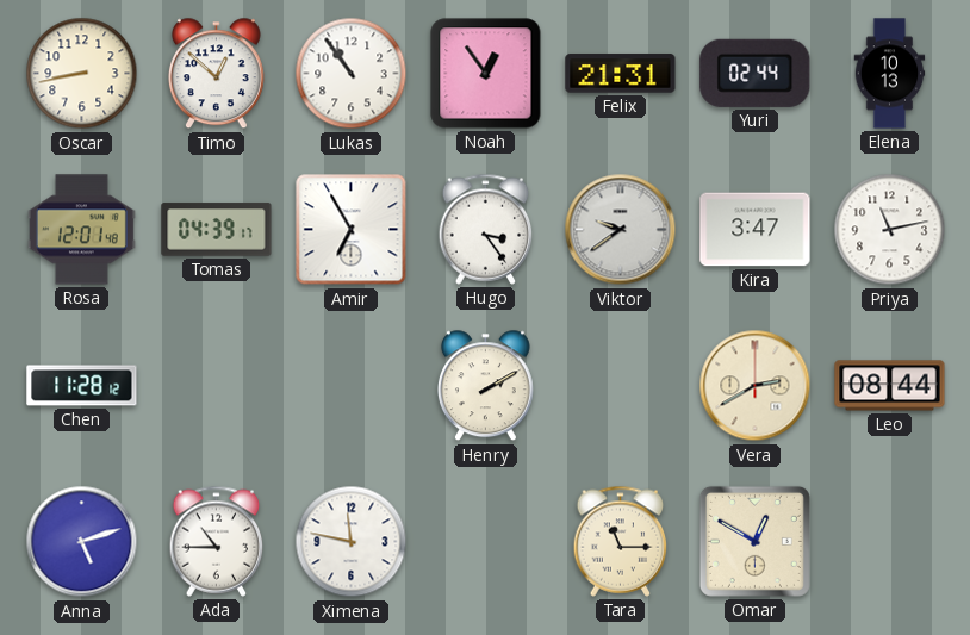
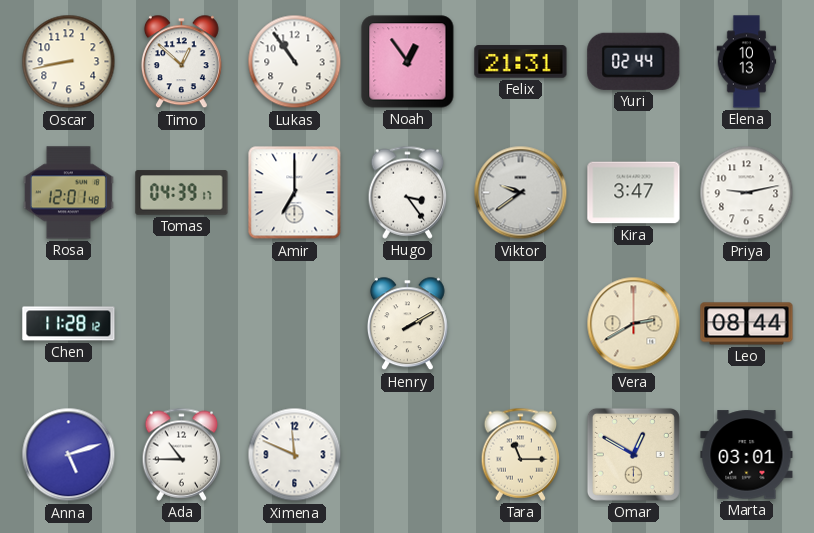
Amir: 6:55 -> 7:00 (295, 193)
Priya: 11:13 -> 9:13 (747, 193)
Ximena: 11:47 -> 11:49 (295, 455)
Marta: none -> 03:01 (747, 455)
